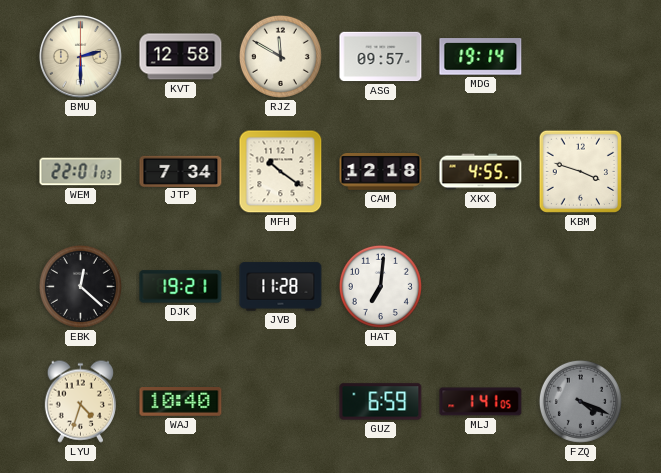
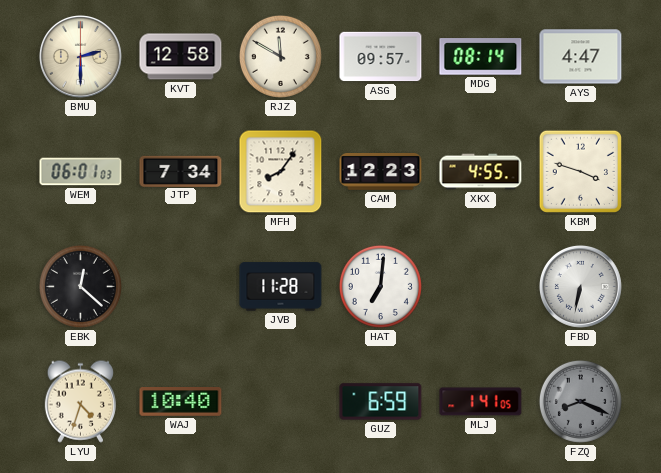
MDG: 19:14 -> 08:14 (481, 57)
AYS: none -> 4:47 (581, 57)
WEM: 22:01 -> 06:01 (81, 172)
MFH: 10:21 -> 8:06 (281, 172)
CAM: 12:18 -> 12:23 (381, 172)
DJK: 19:21 -> none (181, 287)
FBD: none -> 6:32 (580, 286)
FZQ: 4:19 -> 8:19 (580, 401)
